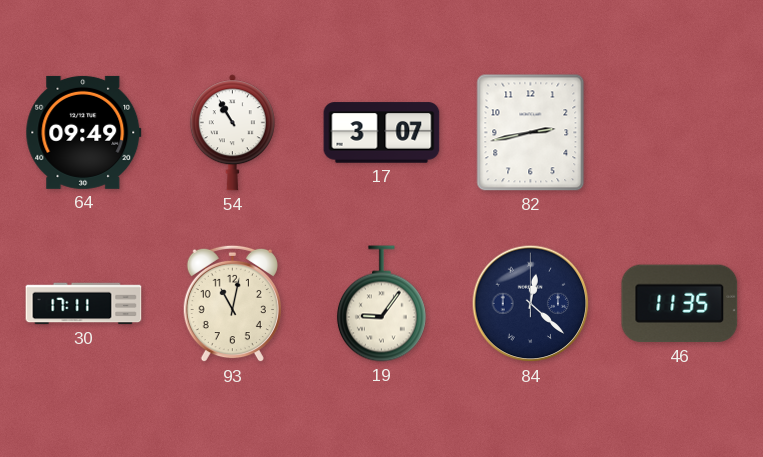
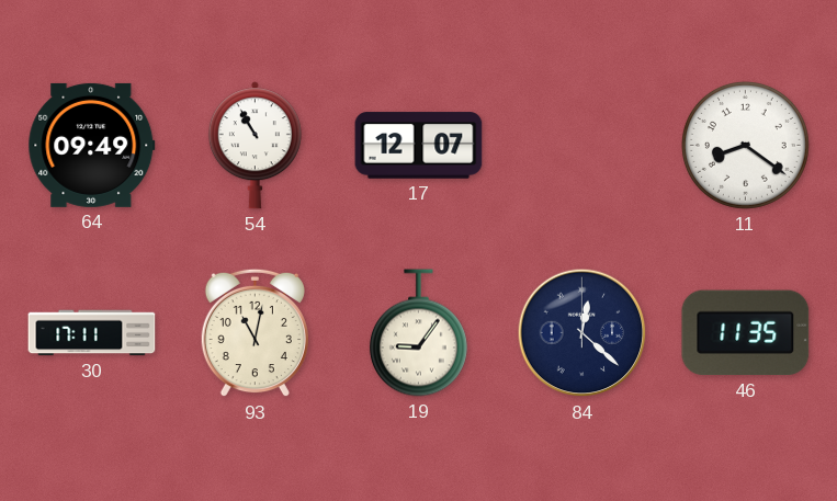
17: 3:07 -> 12:07 (419, 146)
82: 2:43 -> none (531, 133)
11: none -> 8:21 (745, 145)
